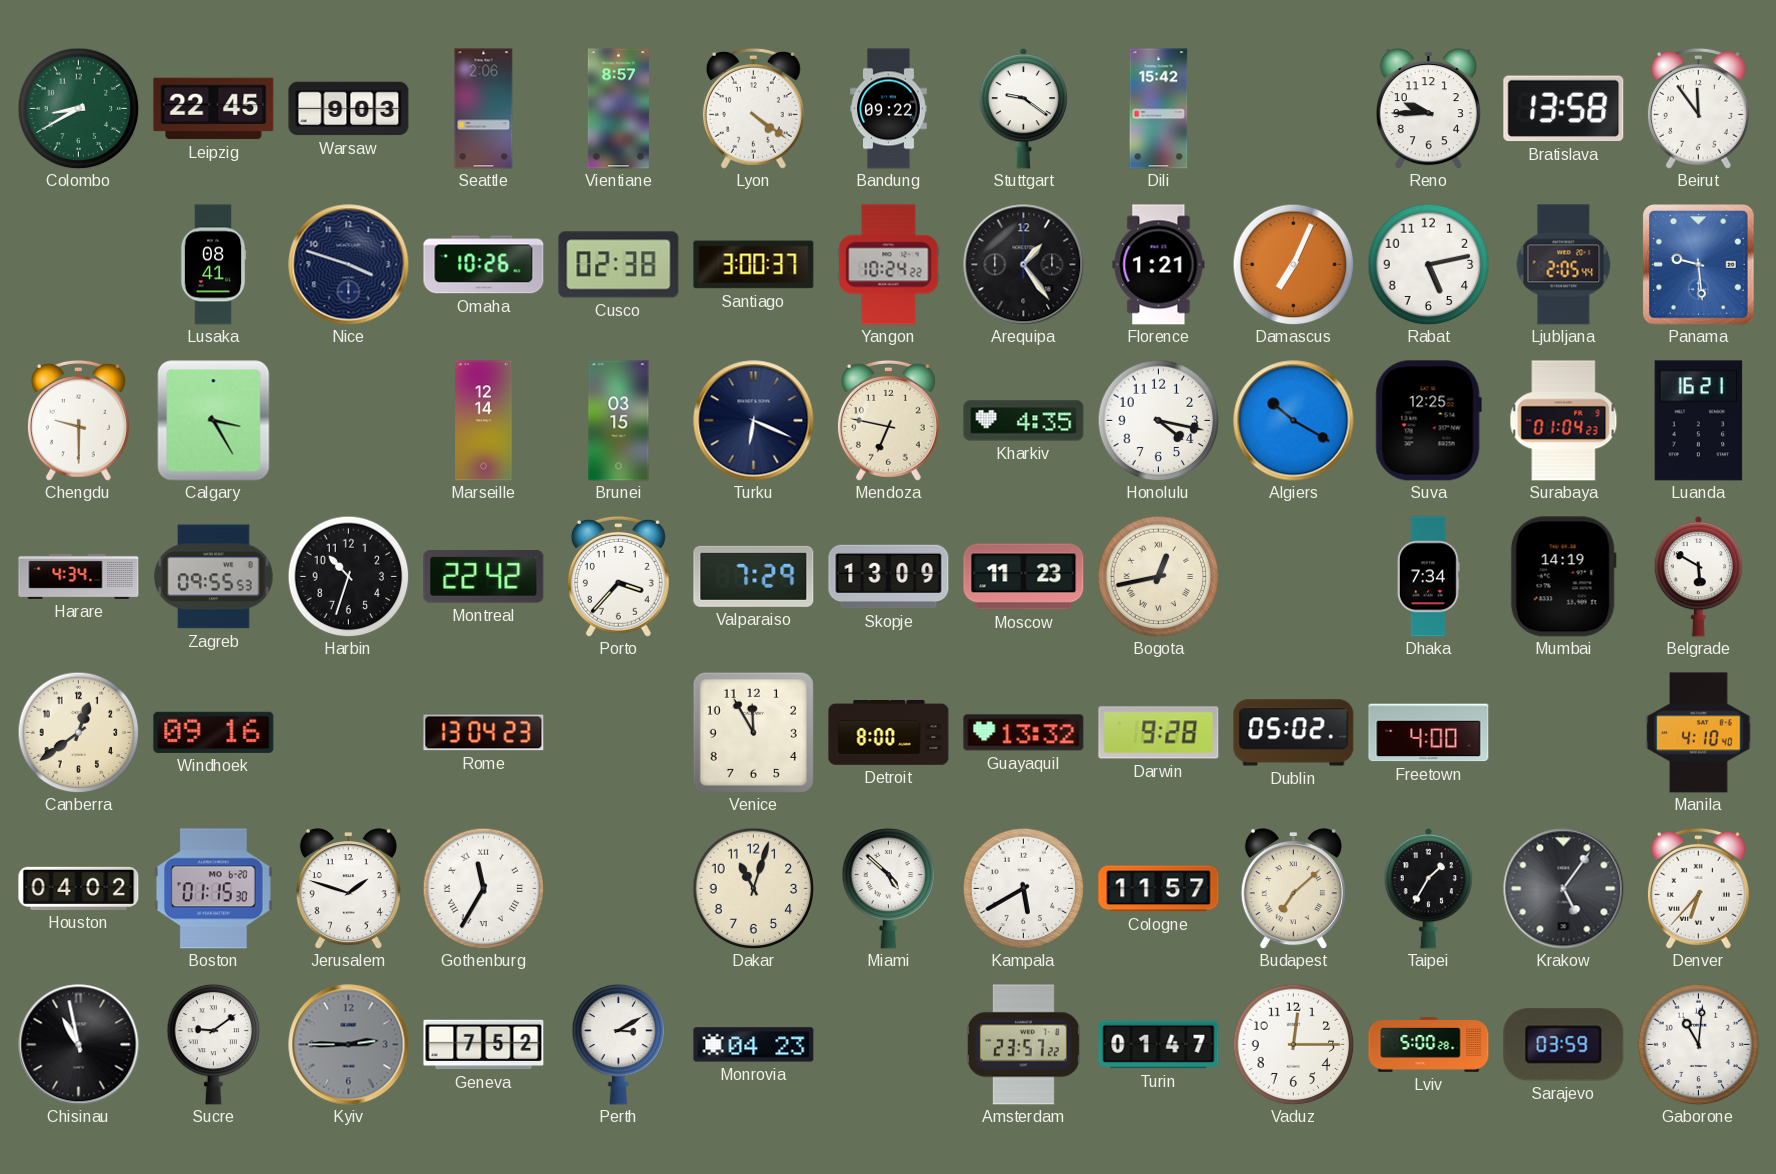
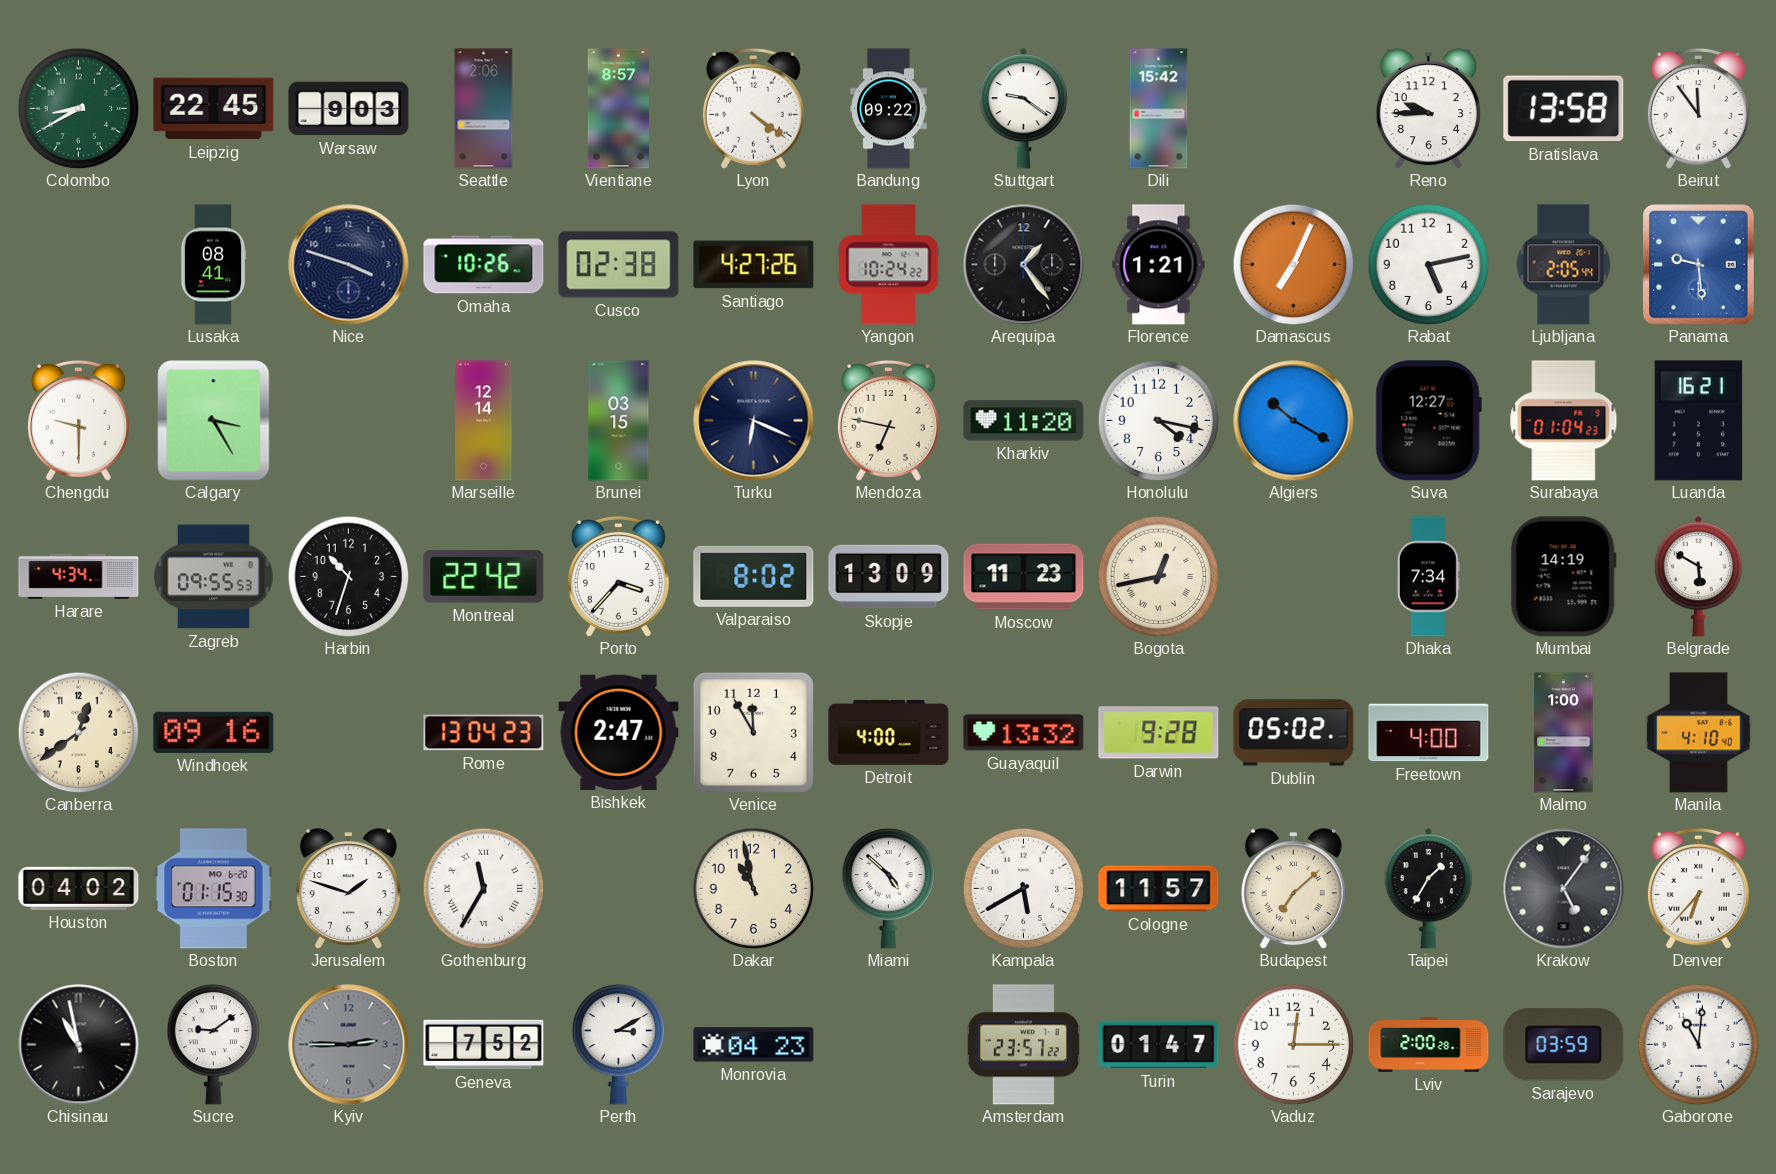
Santiago: 3:00 -> 4:27 (754, 265)
Kharkiv: 4:35 -> 11:20 (1024, 421)
Suva: 12:25 -> 12:27 (1428, 421)
Valparaiso: 7:29 -> 8:02 (754, 576)
Bishkek: none -> 2:47 (619, 732)
Detroit: 8:00 -> 4:00 (889, 732)
Malmo: none -> 1:00 (1564, 733)
Dakar: 11:03 -> 10:58 (753, 888)
Lviv: 5:00 -> 2:00 (1429, 1045)
